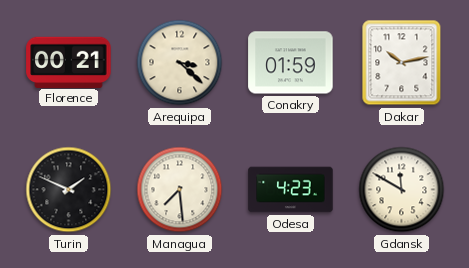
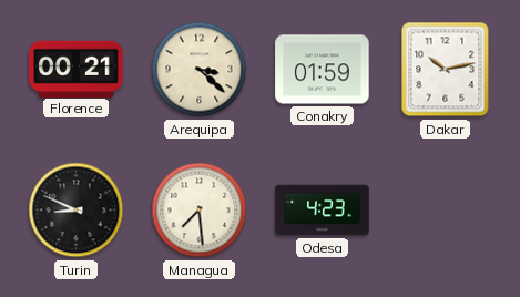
Turin: 1:49 -> 8:49 (77, 211)
Gdansk: 11:50 -> none (402, 190)
